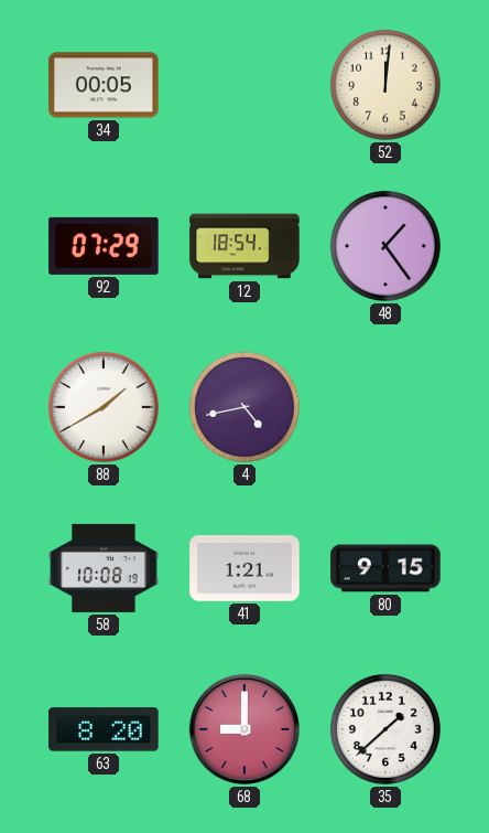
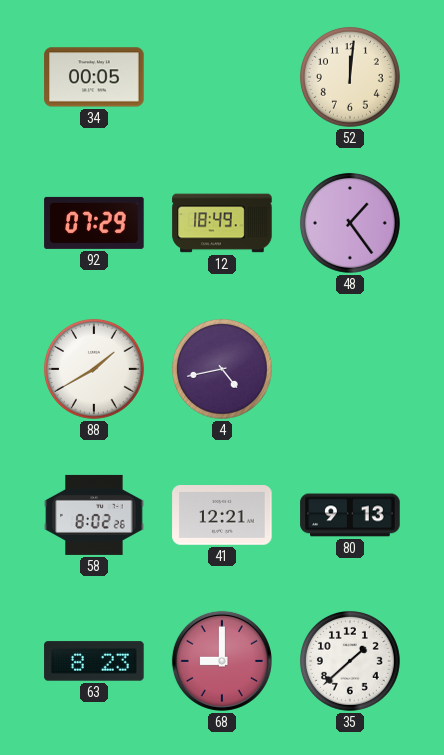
12: 18:54 -> 18:49 (222, 223)
58: 10:08 -> 8:02 (94, 515)
41: 1:21 -> 12:21 (222, 516)
80: 9:15 -> 9:13 (350, 515)
63: 8:20 -> 8:23 (94, 661)
